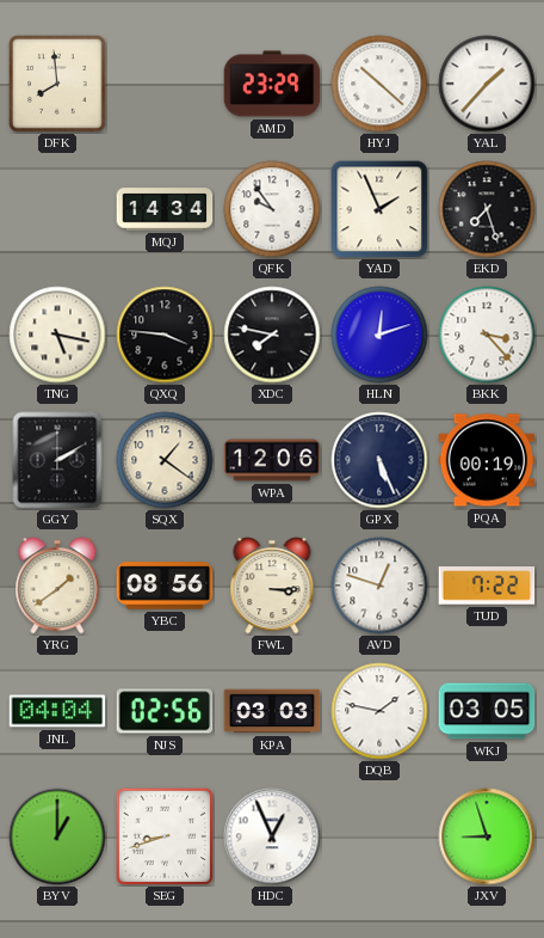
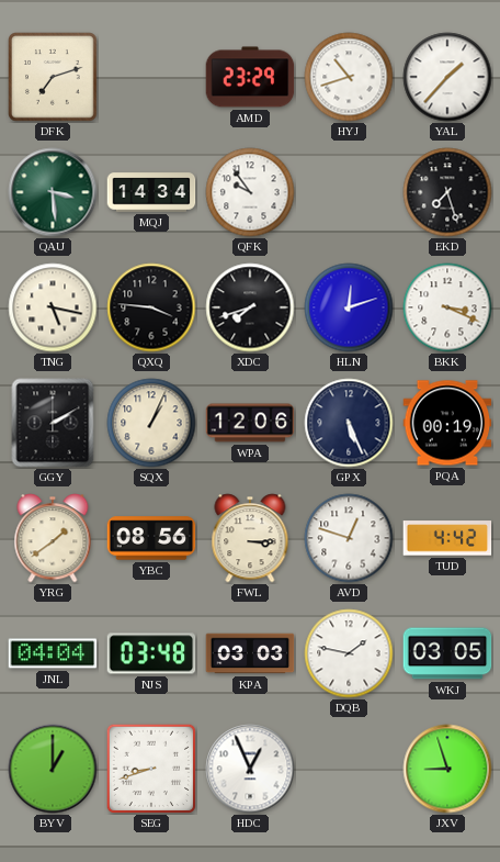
DFK: 7:59 -> 7:12 (54, 78)
HYJ: 10:22 -> 10:42 (349, 77)
QAU: none -> 3:29 (53, 192)
YAD: 1:56 -> none (379, 209)
XDC: 7:47 -> 7:42 (250, 307)
BKK: 3:23 -> 3:19 (447, 307)
SQX: 1:21 -> 1:04 (151, 423)
TUD: 7:22 -> 4:42 (447, 538)
NJS: 02:56 -> 03:48 (151, 653)
